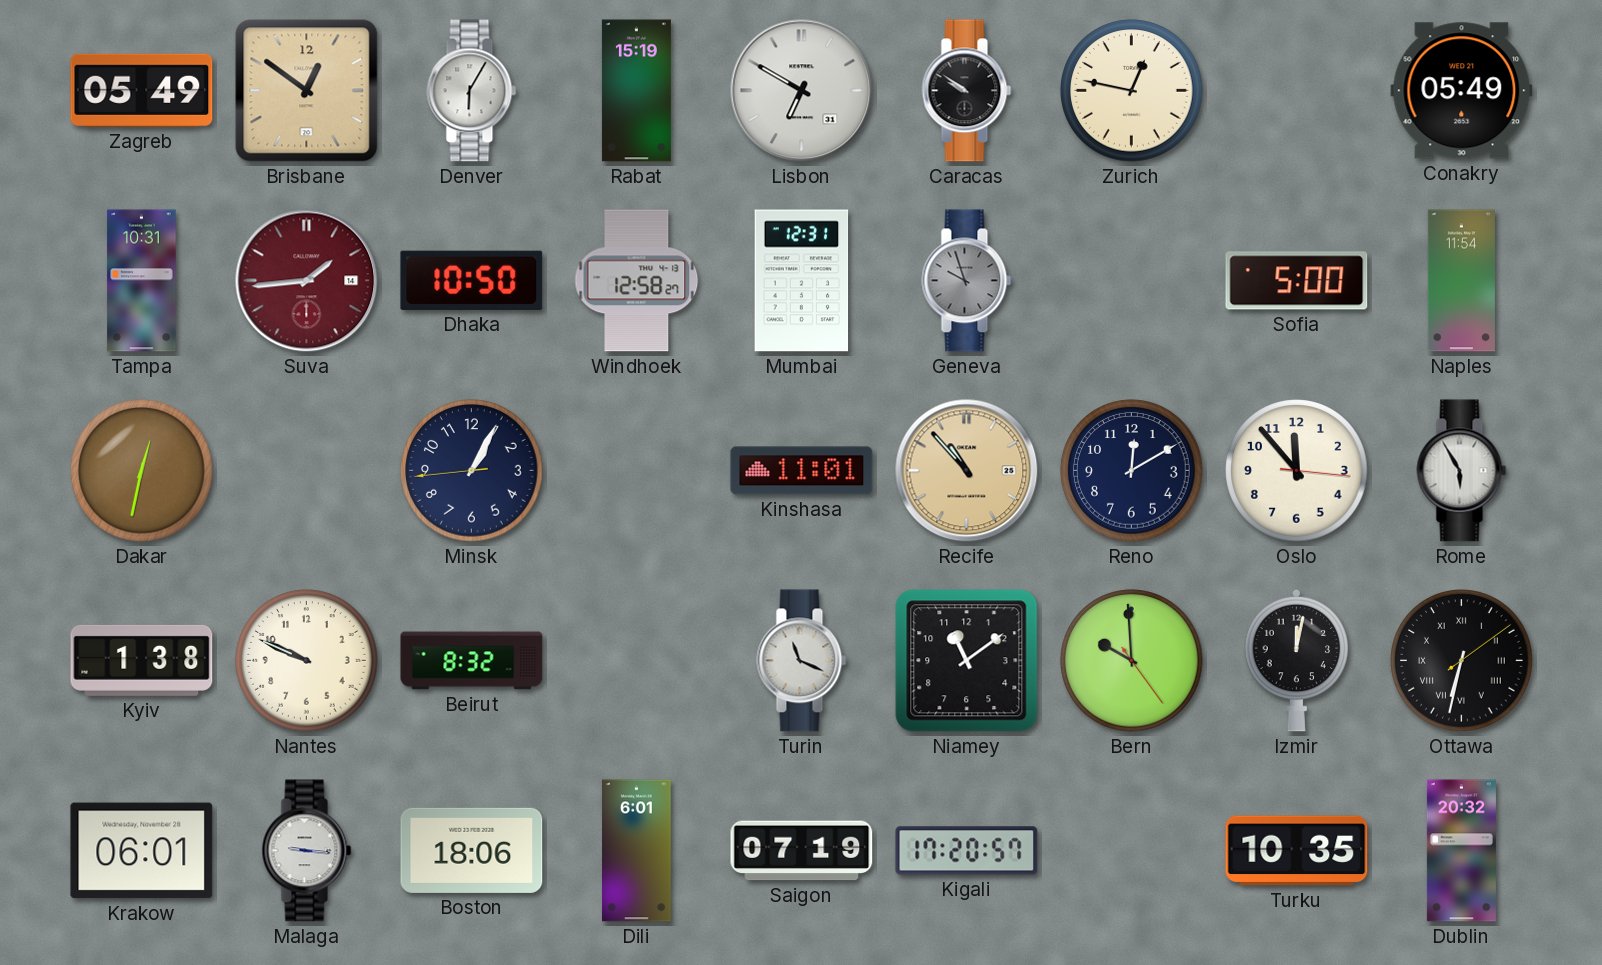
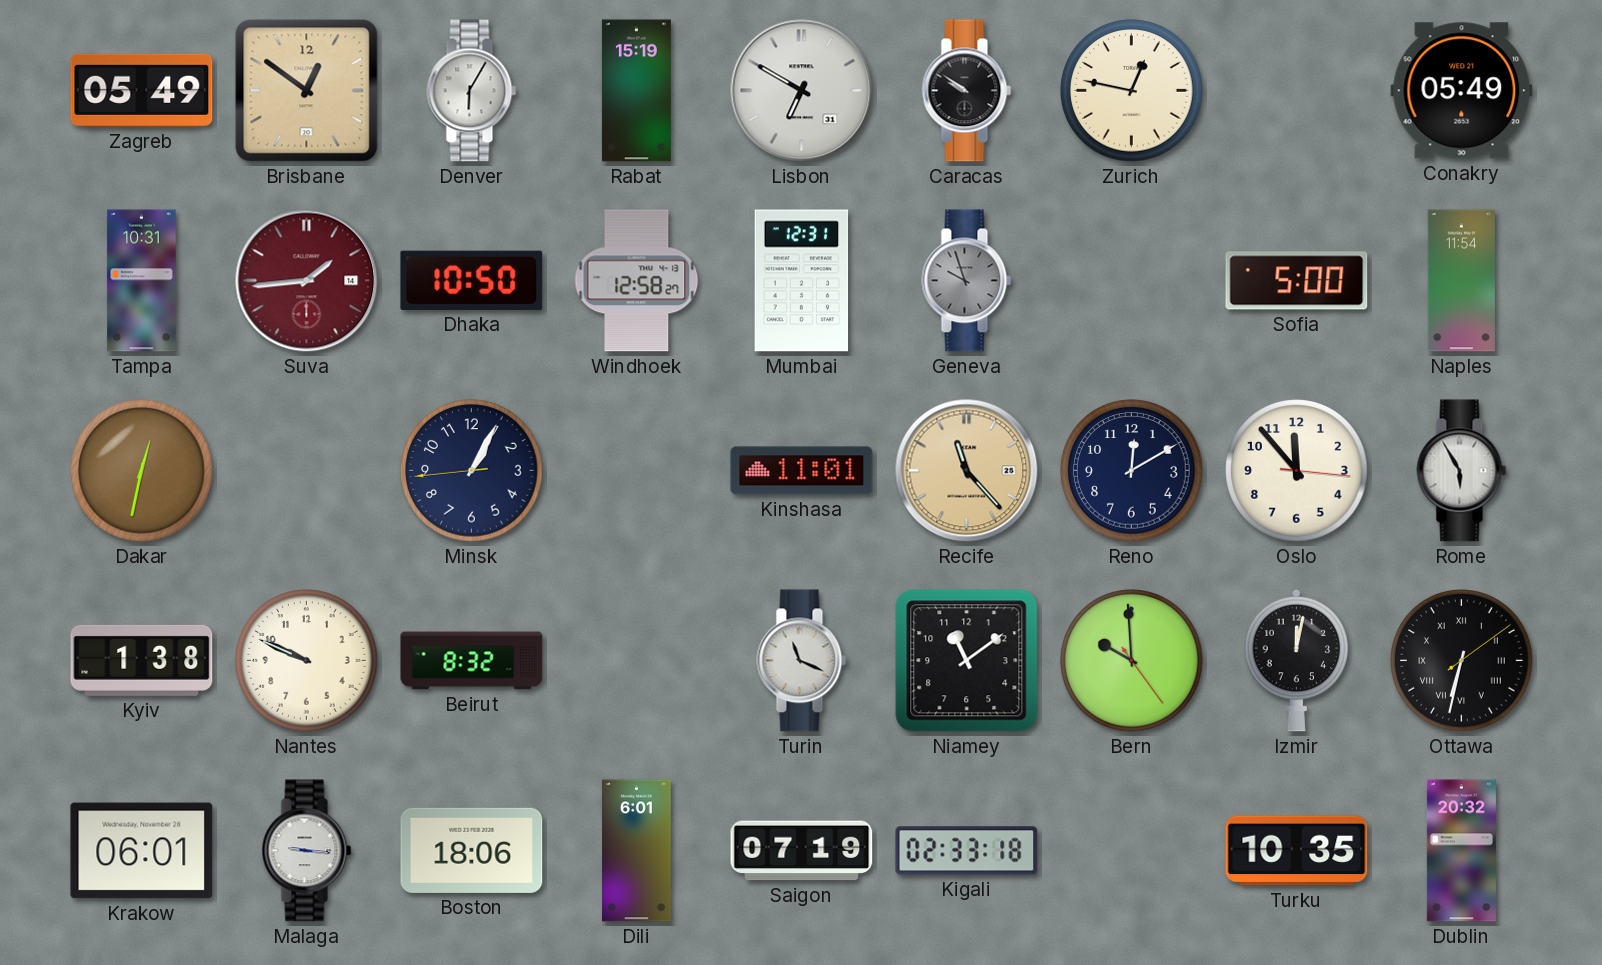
Recife: 10:53 -> 11:23 (967, 471)
Kigali: 17:20 -> 02:33 (967, 851)
